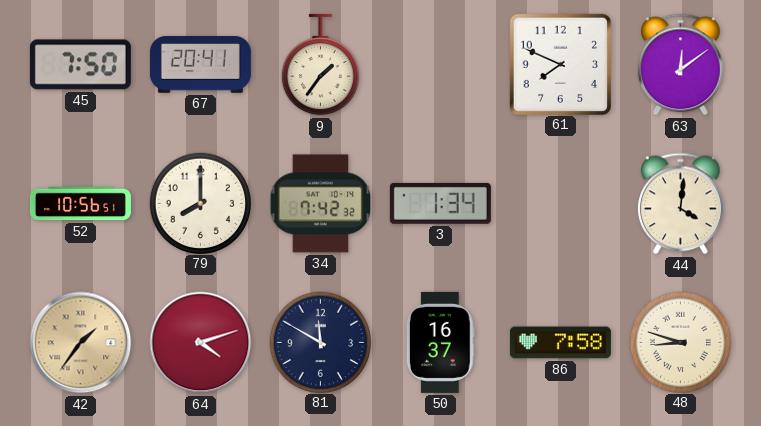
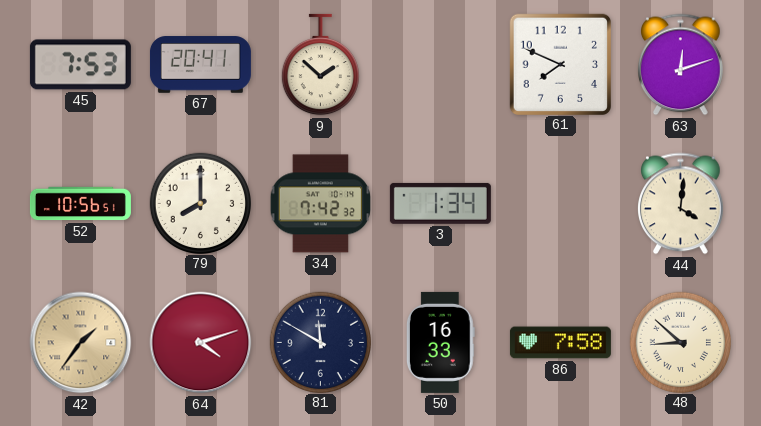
45: 7:50 -> 7:53 (80, 65)
9: 1:36 -> 1:52 (320, 65)
63: 12:09 -> 12:12 (681, 65)
50: 16:37 -> 16:33 (440, 342)
48: 8:48 -> 8:52 (680, 342)
